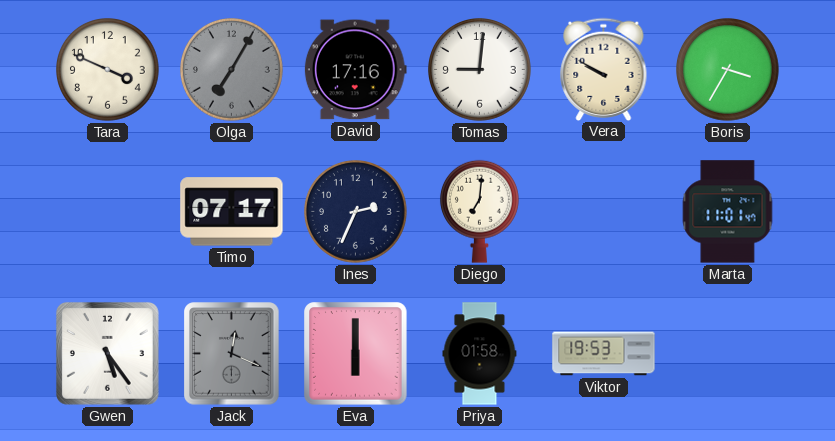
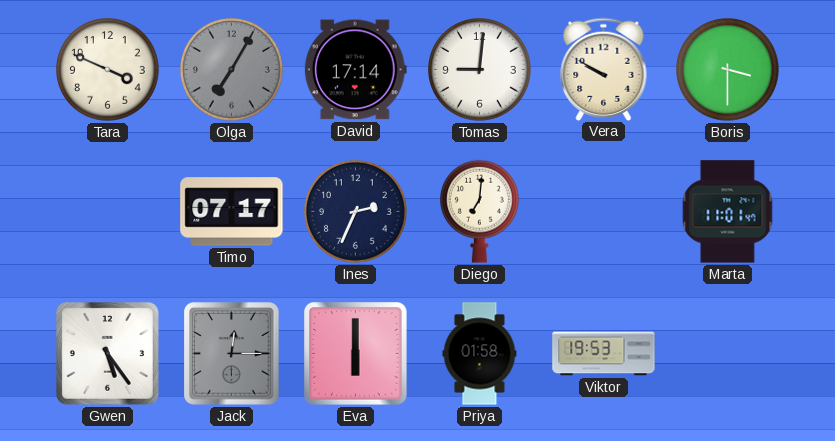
David: 17:16 -> 17:14 (355, 70)
Boris: 3:35 -> 3:30 (728, 70)
Jack: 12:19 -> 12:15 (232, 354)
